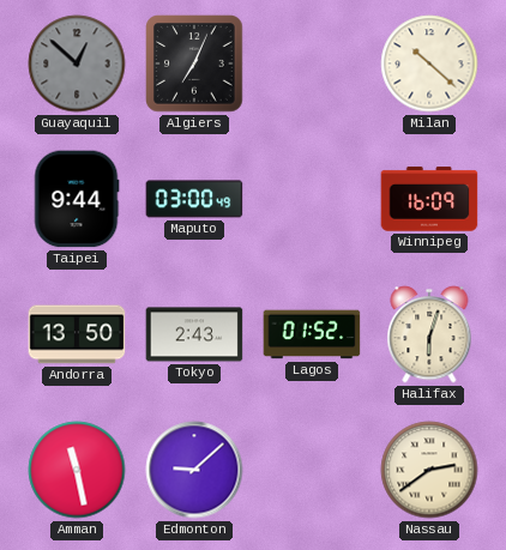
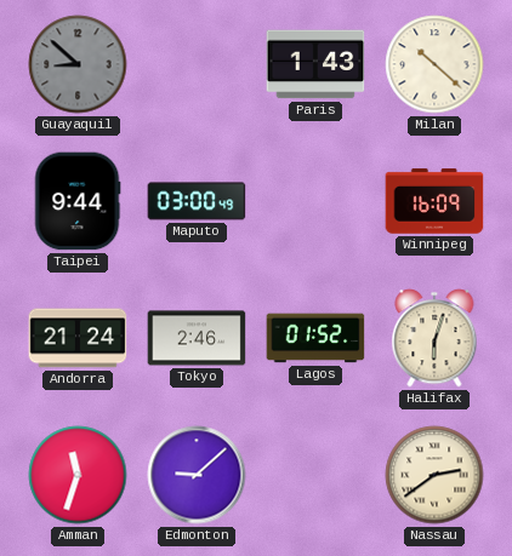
Guayaquil: 12:52 -> 8:52 (78, 64)
Algiers: 7:04 -> none (194, 64)
Paris: none -> 1:43 (315, 64)
Andorra: 13:50 -> 21:24 (78, 338)
Tokyo: 2:43 -> 2:46 (197, 338)
Amman: 11:28 -> 11:33 (78, 475)
